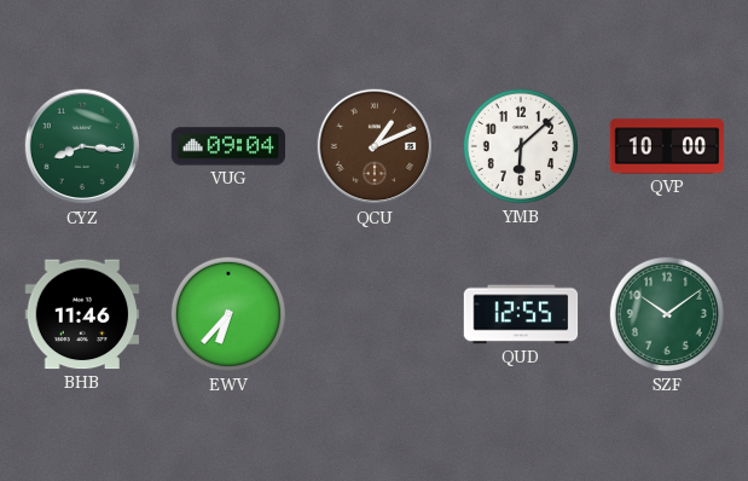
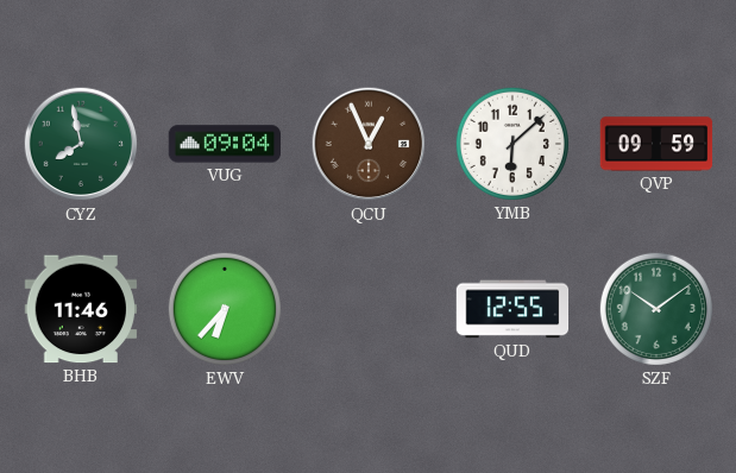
CYZ: 8:16 -> 7:58 (81, 144)
QCU: 1:11 -> 12:56 (369, 144)
QVP: 10:00 -> 09:59 (656, 144)
